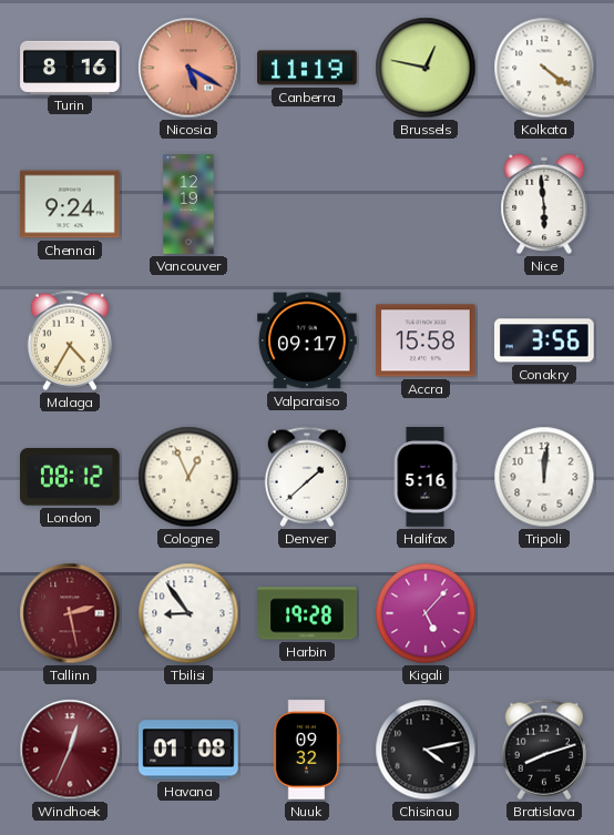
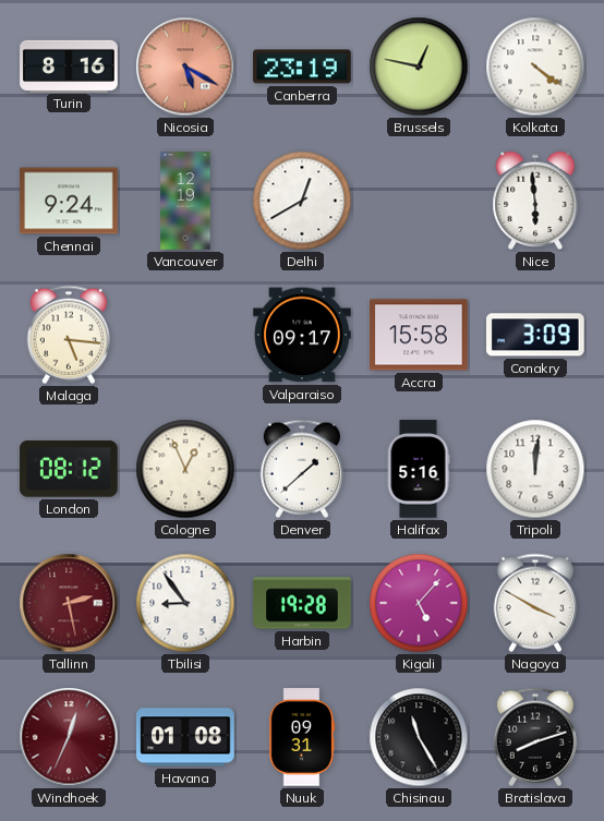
Canberra: 11:19 -> 23:19 (302, 67)
Delhi: none -> 12:40 (302, 201)
Malaga: 4:35 -> 5:16 (69, 335)
Conakry: 3:56 -> 3:09 (536, 335)
Nagoya: none -> 3:50 (535, 603)
Nuuk: 09:32 -> 09:31 (302, 737)
Chisinau: 4:13 -> 11:25 (419, 737)
